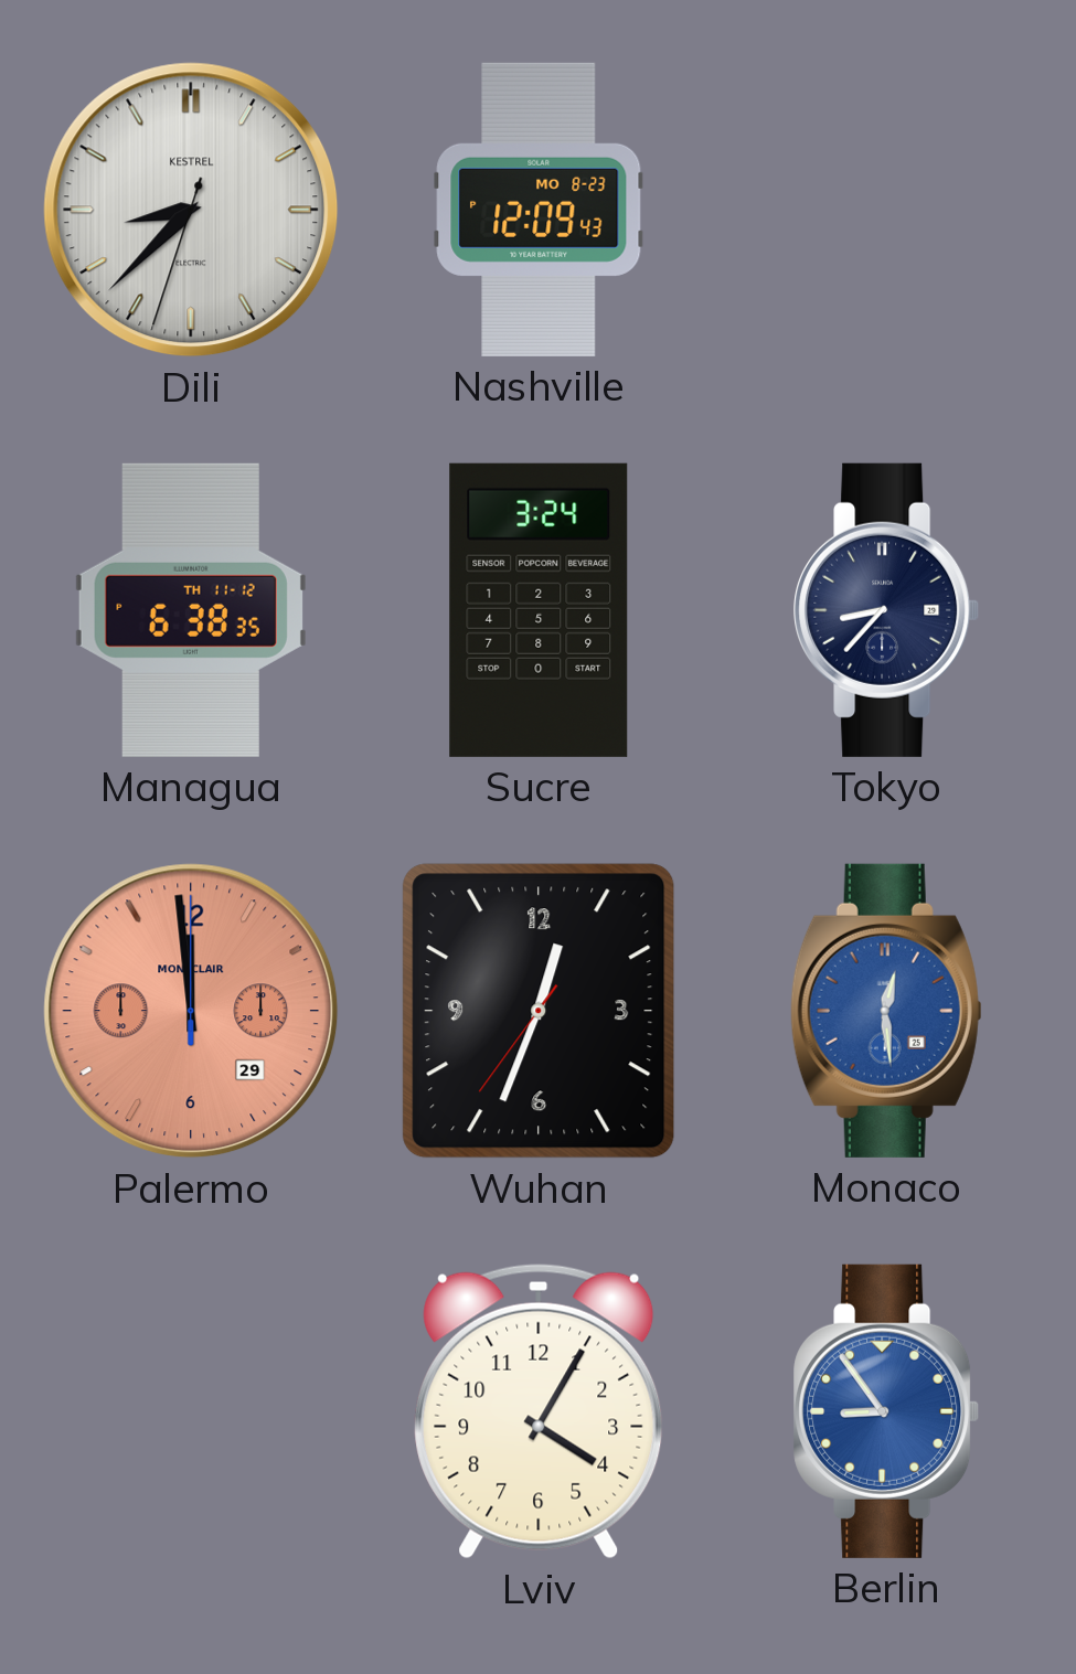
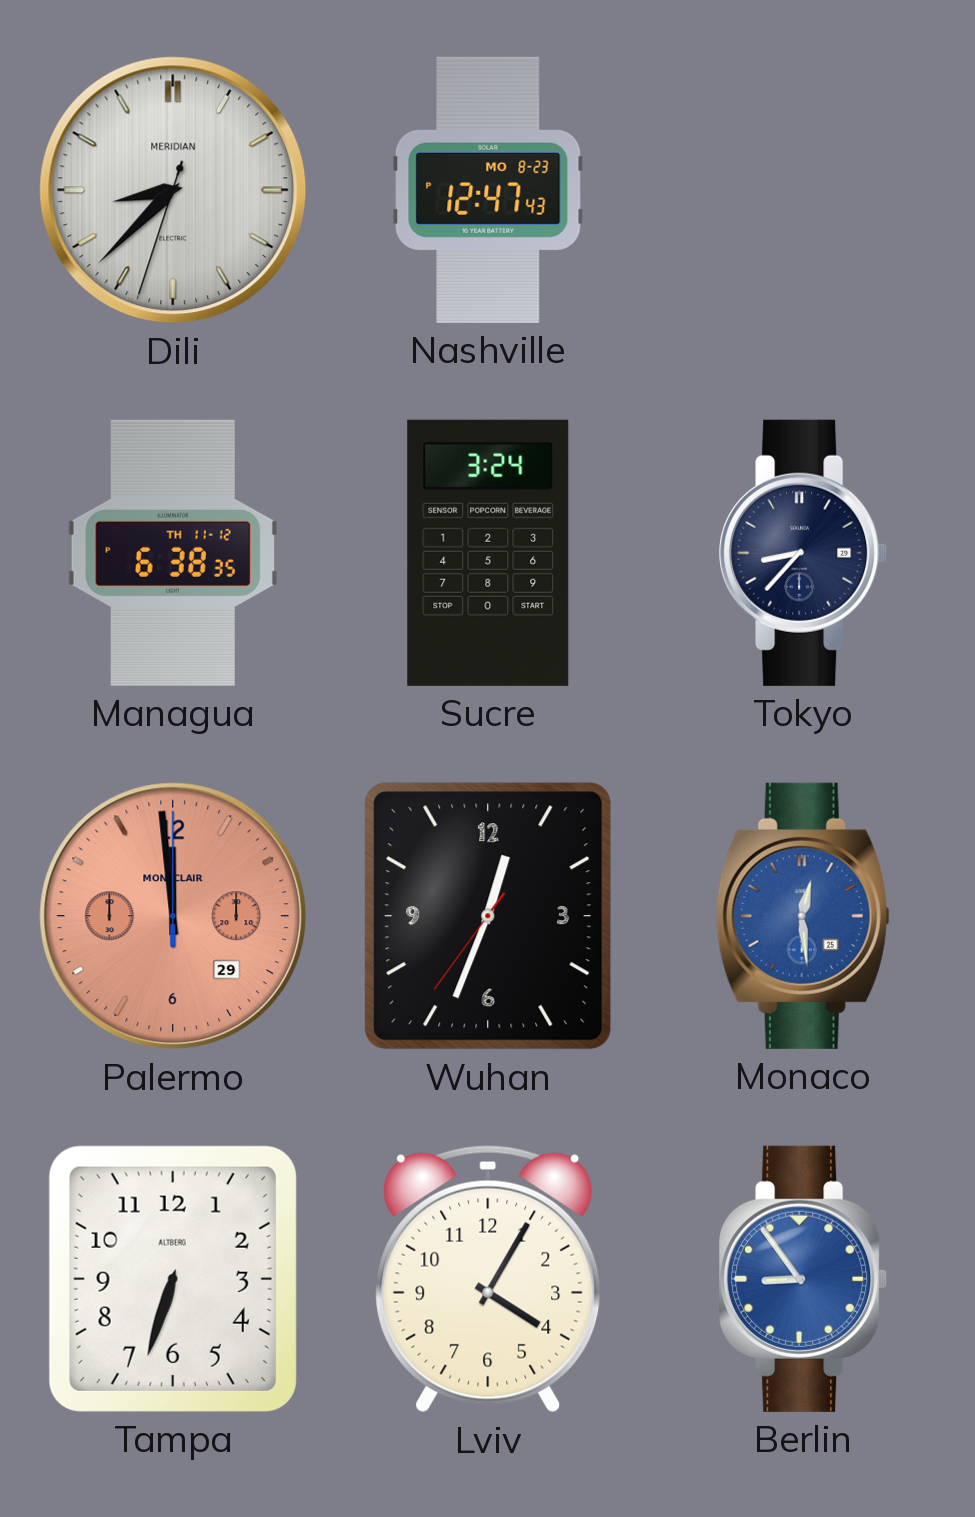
Dili brand: KESTREL -> MERIDIAN (173, 190)
Nashville: 12:09 -> 12:47 (488, 190)
Tampa: none -> 6:33 (173, 1279)
